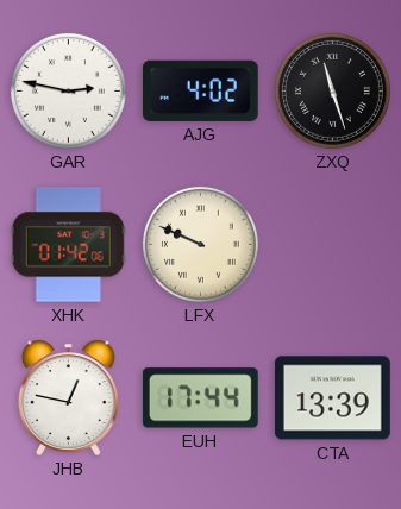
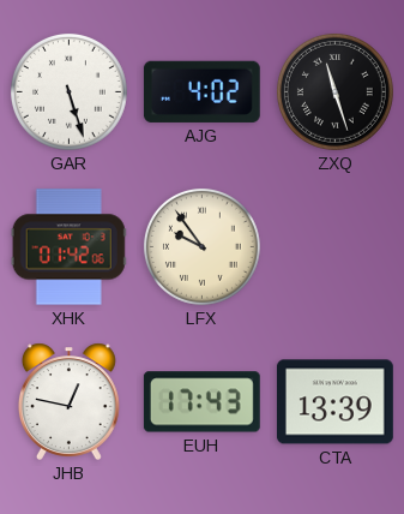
GAR: 2:47 -> 5:27 (68, 91)
LFX: 9:49 -> 9:54 (201, 246)
EUH: 17:44 -> 17:43 (201, 402)
